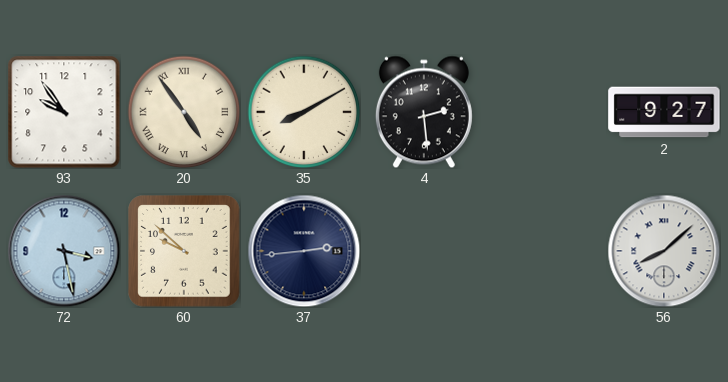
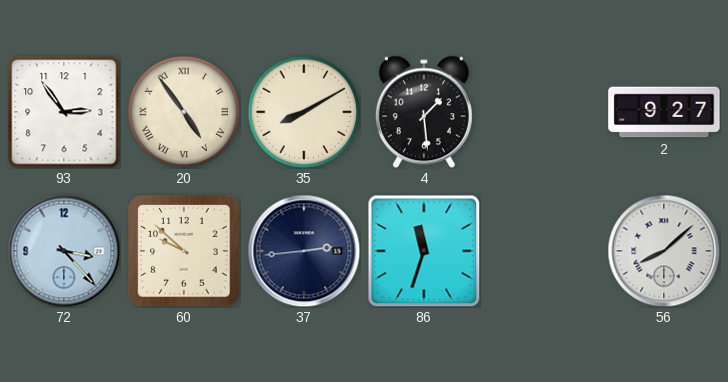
93: 9:54 -> 2:54 (64, 112)
4: 2:29 -> 1:29 (424, 112)
72: 3:28 -> 3:23 (64, 251)
86: none -> 11:33 (424, 251)
